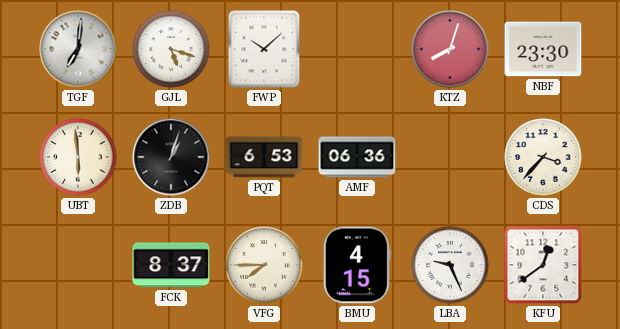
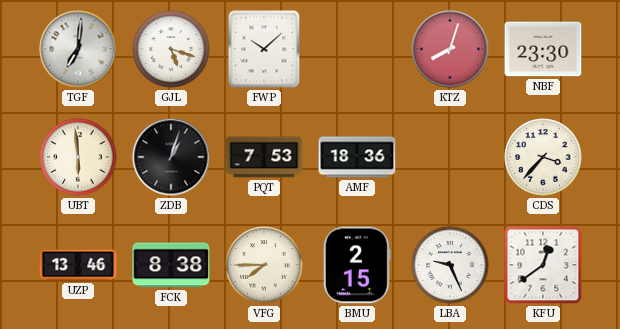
PQT: 6:53 -> 7:53 (264, 157)
AMF: 06:36 -> 18:36 (357, 157)
UZP: none -> 13:46 (78, 265)
FCK: 8:37 -> 8:38 (171, 265)
BMU: 4:15 -> 2:15 (357, 265)
